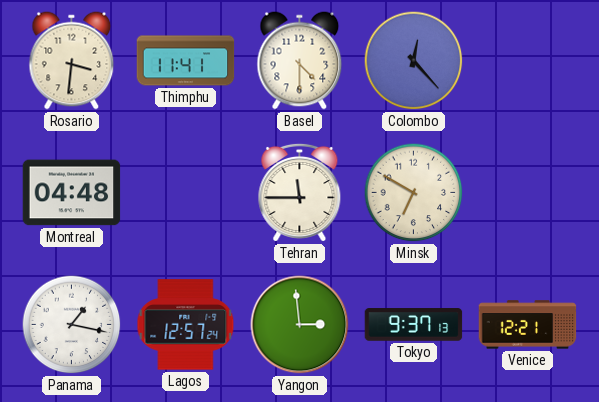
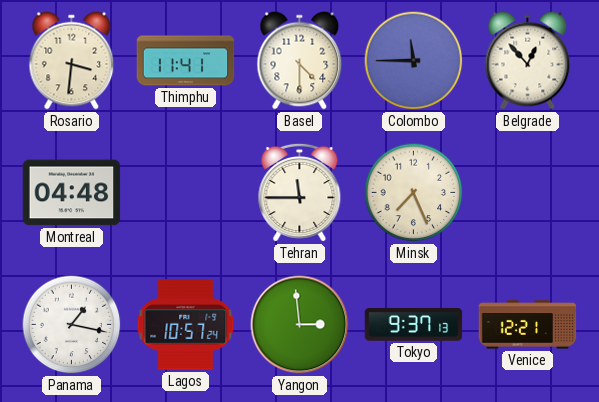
Colombo: 12:23 -> 11:45 (414, 61)
Belgrade: none -> 12:53 (528, 61)
Minsk: 6:50 -> 7:26 (414, 193)
Lagos: 12:57 -> 10:57 (186, 325)
